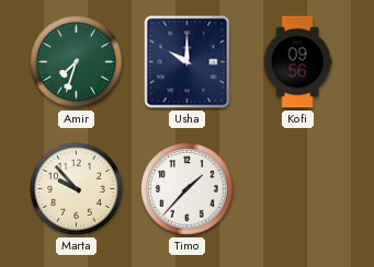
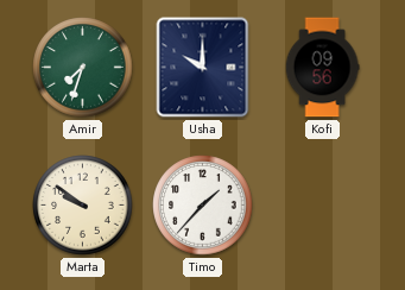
Marta: 9:53 -> 9:51 (83, 206)
